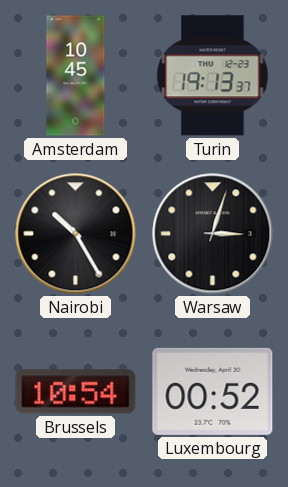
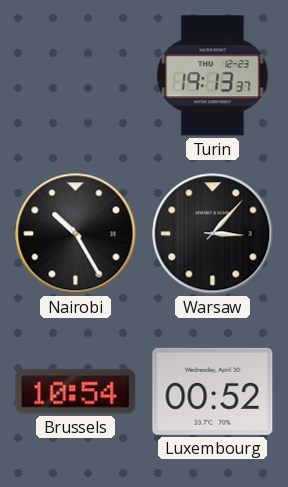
Amsterdam: 10:45 -> none (76, 76)
Warsaw: 3:03 -> 3:07 (213, 234)
